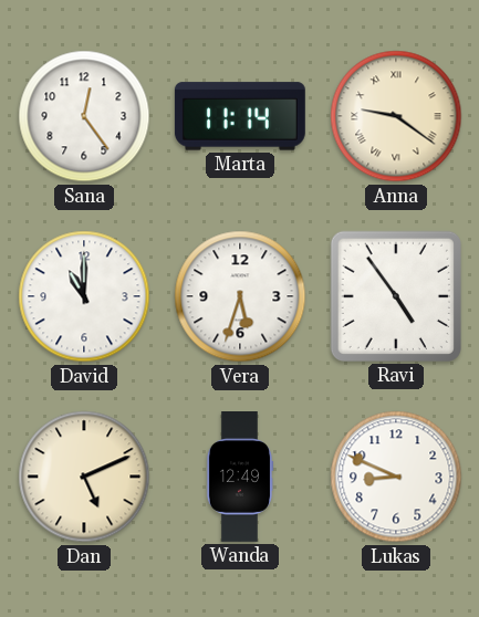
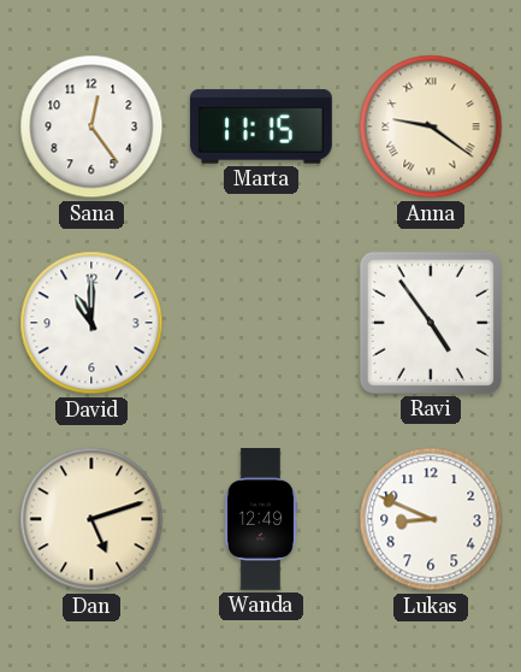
Marta: 11:14 -> 11:15 (261, 126)
Vera: 5:33 -> none (240, 296)
Dan: 5:11 -> 5:12 (91, 519)
